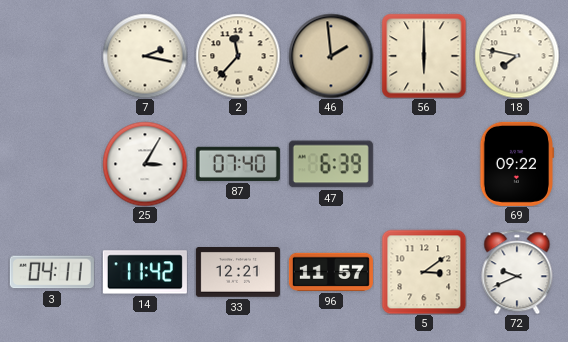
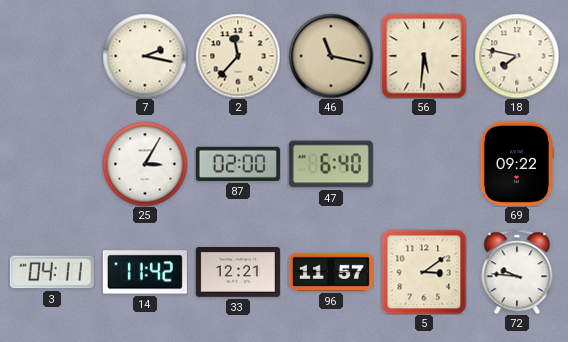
46: 1:59 -> 11:17 (331, 56)
56: 6:00 -> 5:31 (424, 56)
87: 07:40 -> 02:00 (238, 164)
47: 6:39 -> 6:40 (331, 164)
72: 9:41 -> 9:46 (517, 272)
